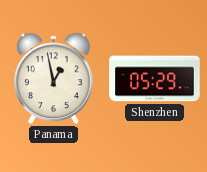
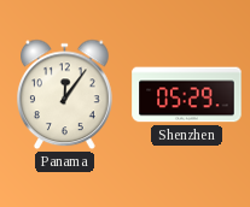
Panama: 12:58 -> 12:06 (65, 95)
